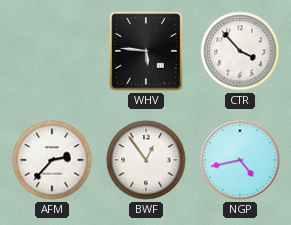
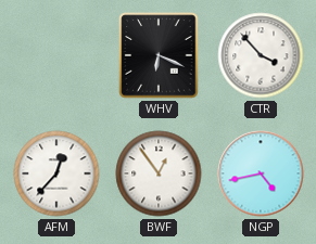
WHV: 5:46 -> 6:19 (159, 55)
AFM: 2:37 -> 12:37 (56, 174)
